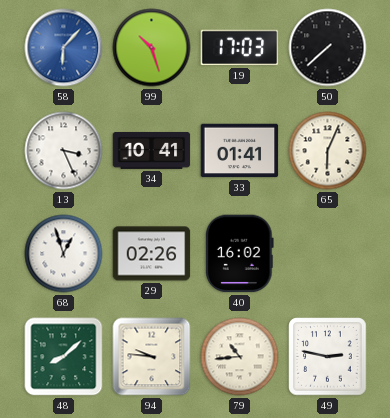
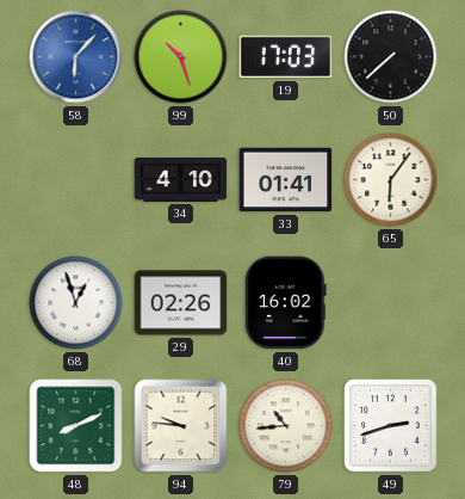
13: 3:26 -> none (64, 151)
34: 10:41 -> 4:10 (181, 179)
65: 6:04 -> 6:06 (391, 180)
48: 8:08 -> 8:11 (76, 426)
49: 2:47 -> 2:42 (391, 426)
